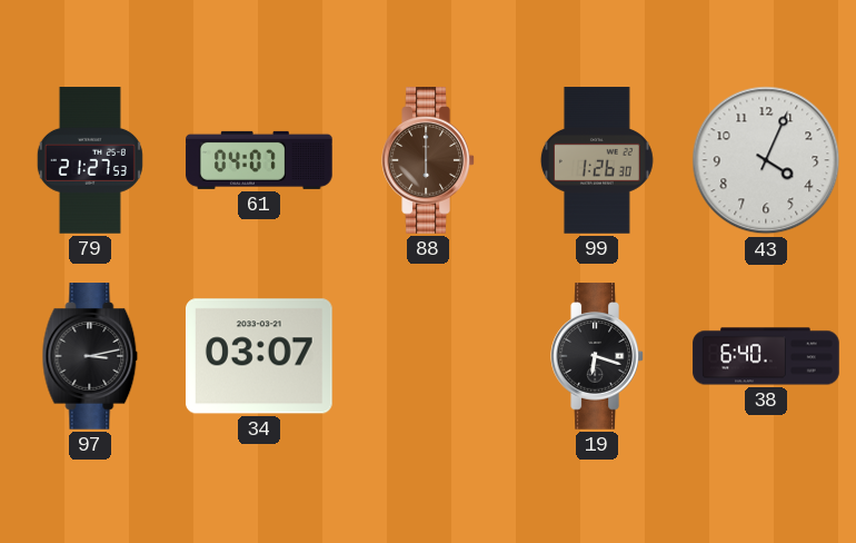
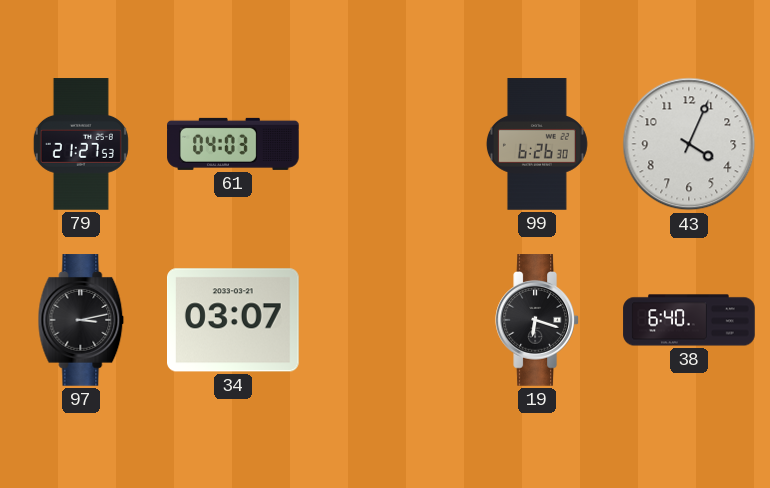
61: 04:07 -> 04:03 (233, 144)
88: 6:00 -> none (428, 160)
99: 1:26 -> 6:26 (537, 144)
